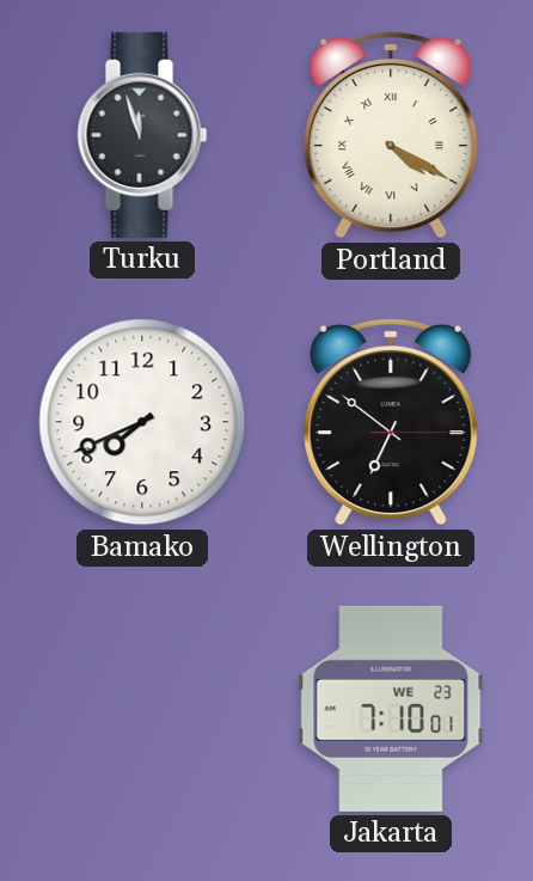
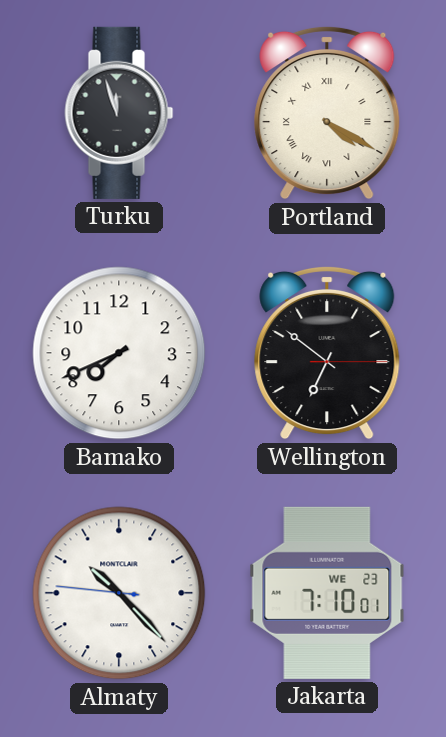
Almaty: none -> 10:22 (119, 593)
